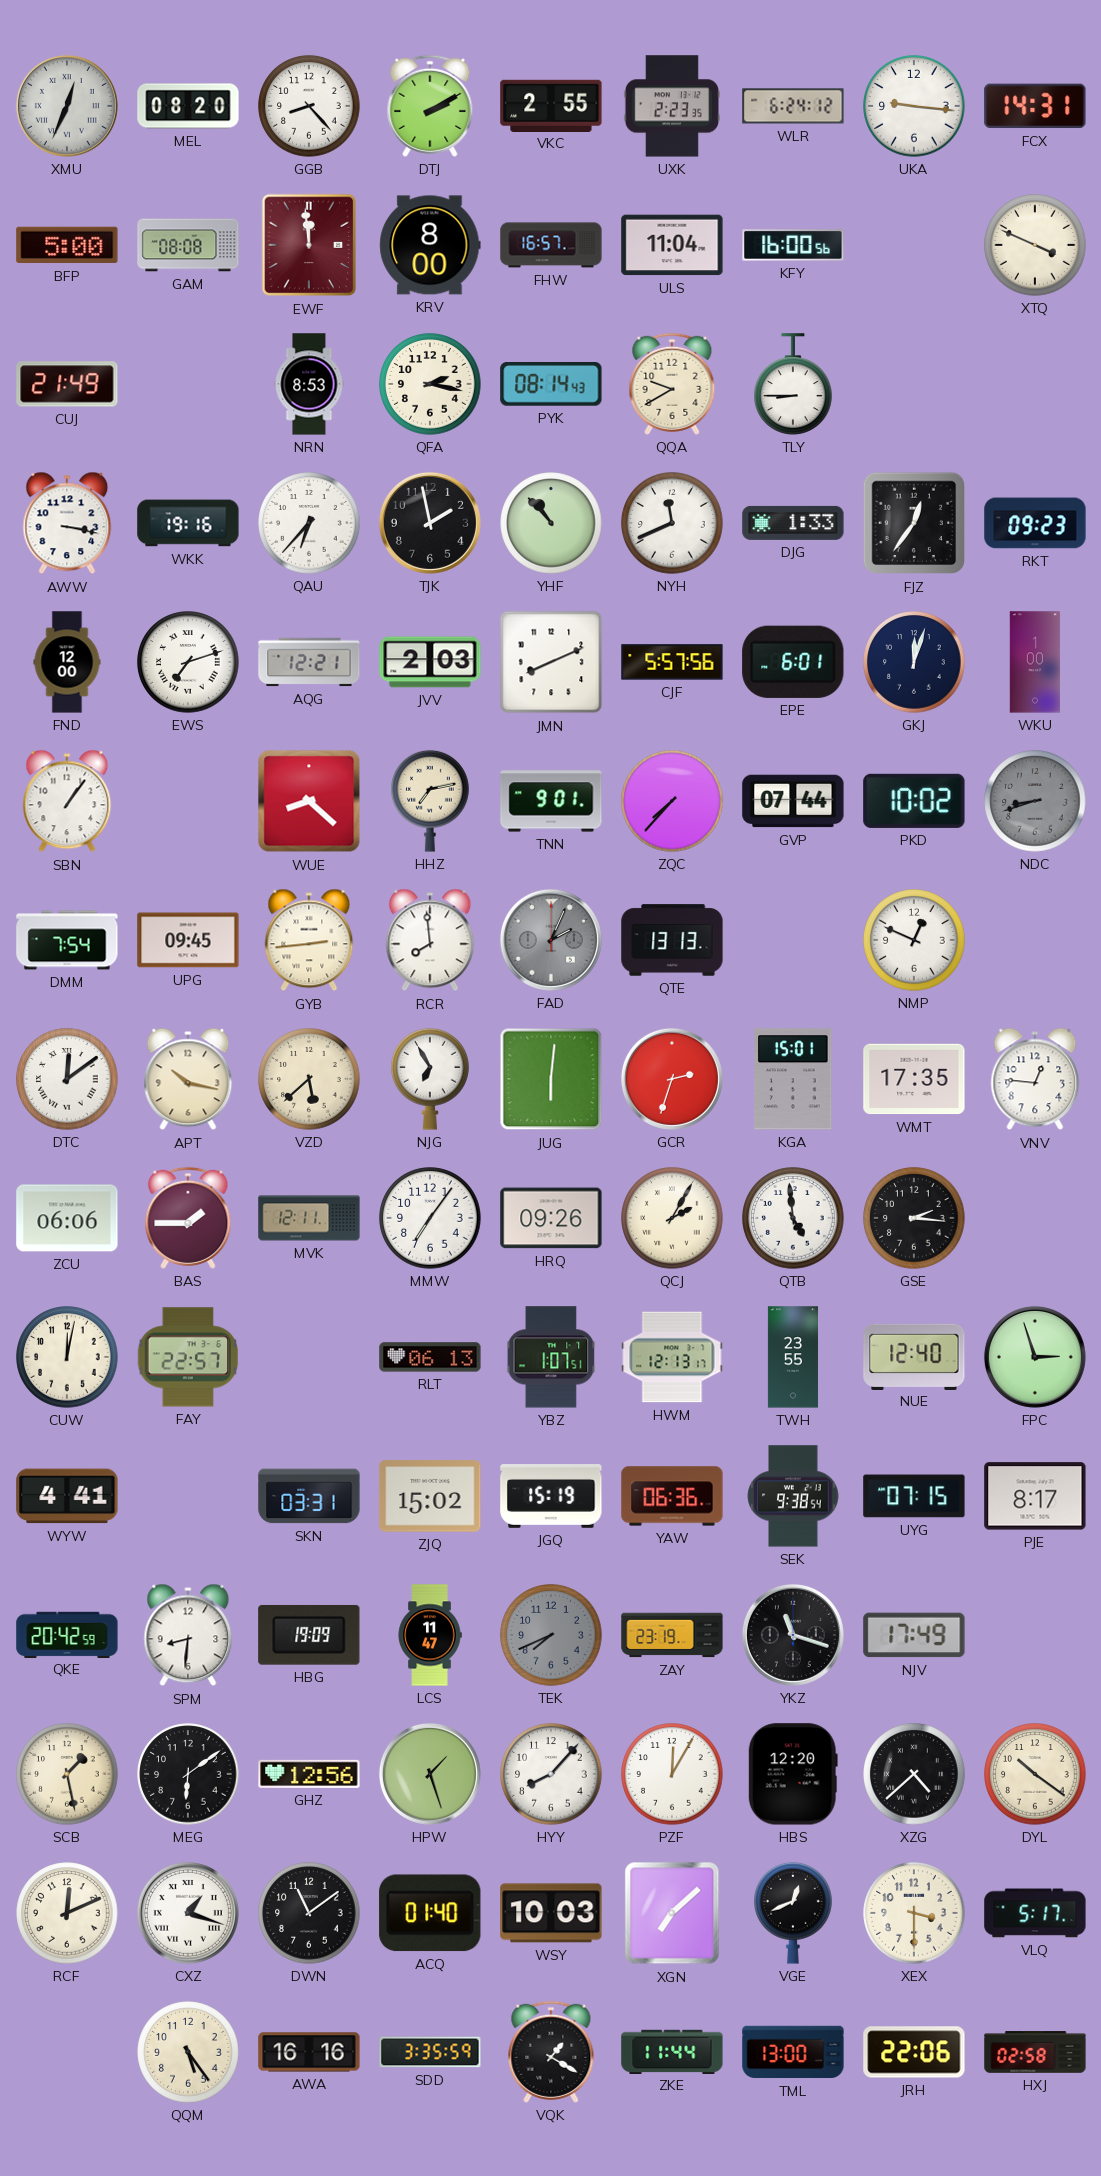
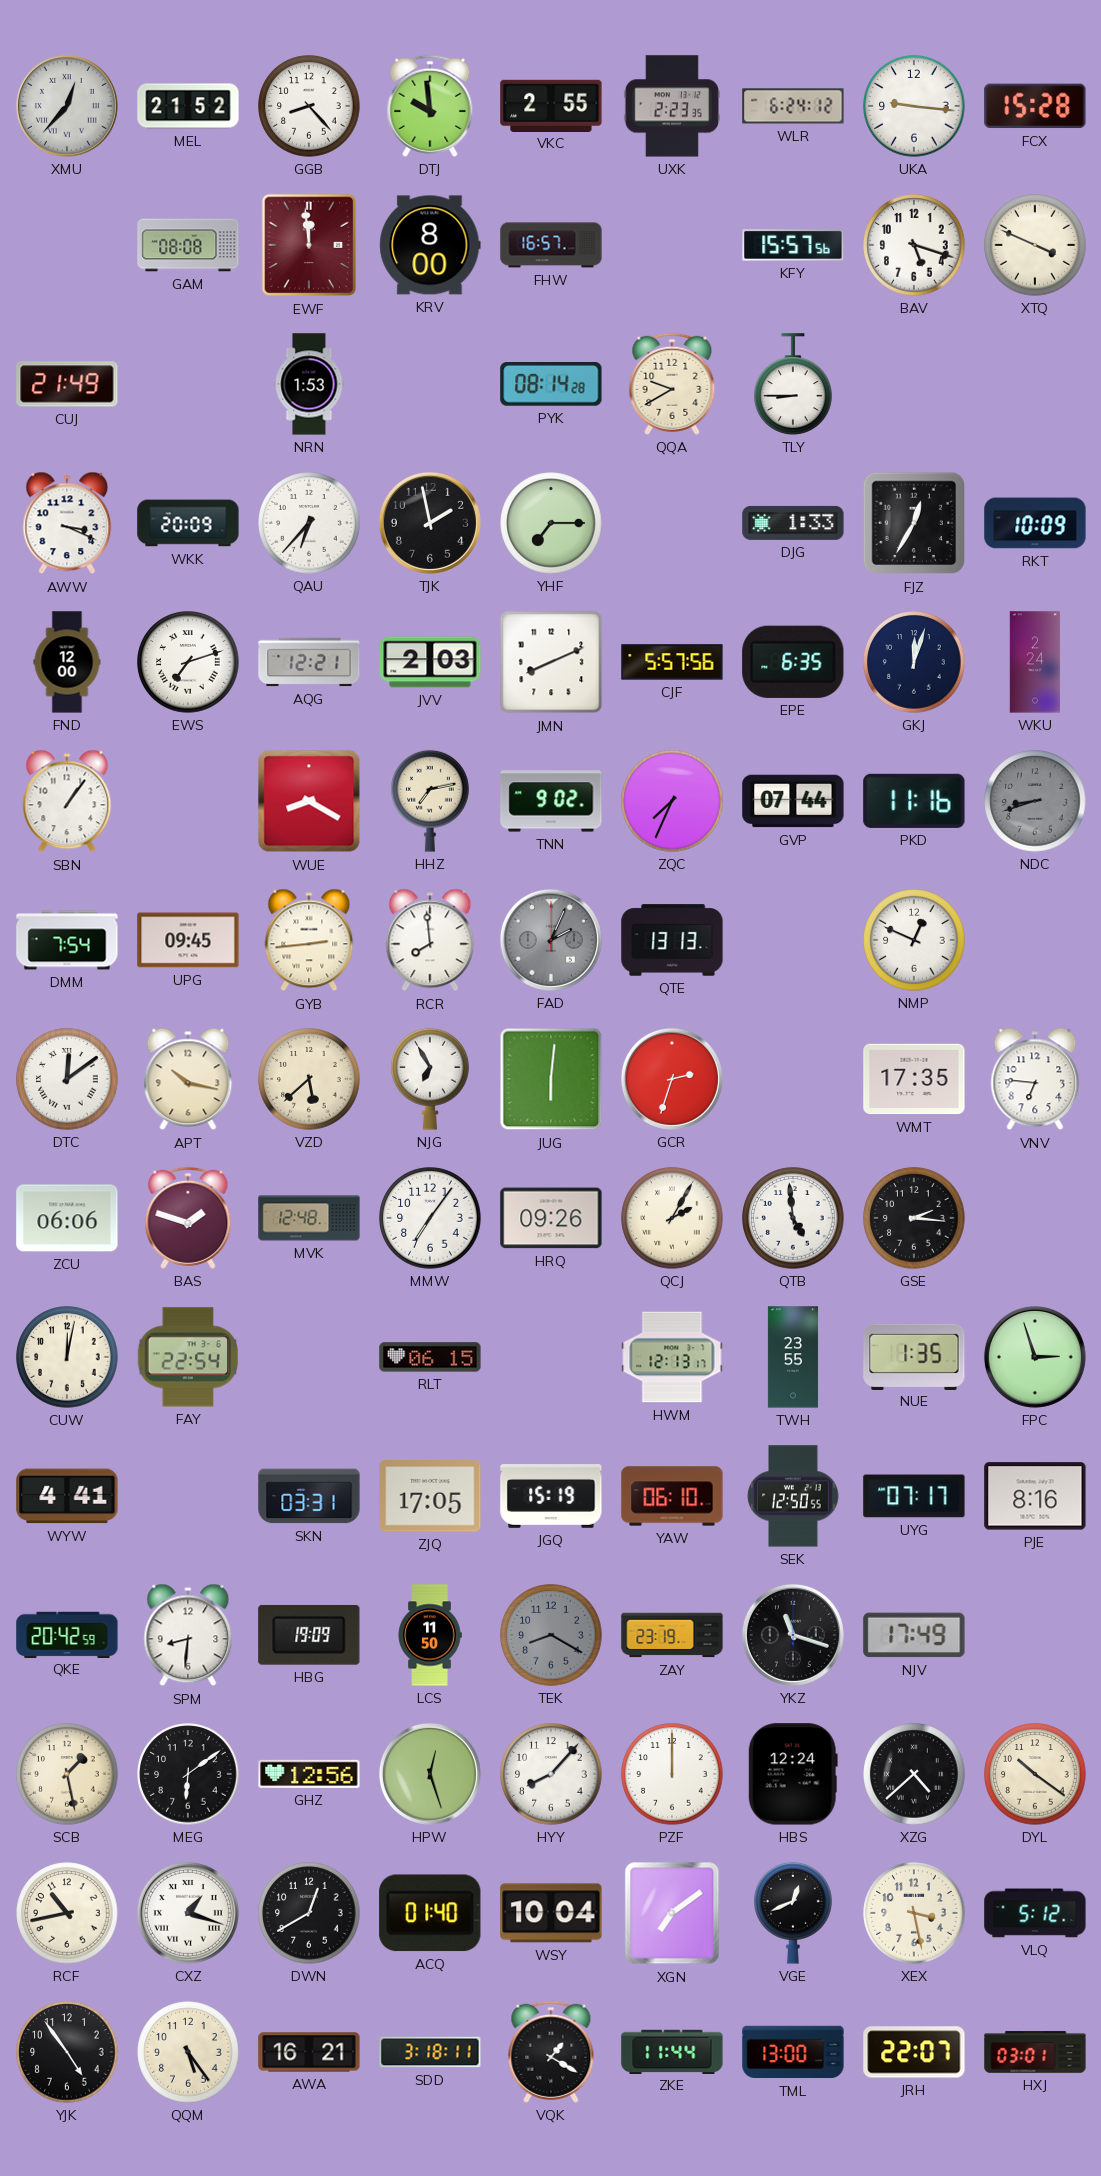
XMU: 12:34 -> 12:37 (67, 106)
MEL: 08:20 -> 21:52 (188, 106)
DTJ: 2:10 -> 9:59 (430, 106)
FCX: 14:31 -> 15:28 (1035, 106)
BFP: 5:00 -> none (67, 245)
ULS: 11:04 -> none (672, 245)
KFY: 16:00 -> 15:57 (793, 245)
BAV: none -> 5:18 (914, 245)
NRN: 8:53 -> 1:53 (309, 384)
QFA: 2:17 -> none (430, 384)
PYK: 08:14:43 -> 08:14:28 (551, 385)
AWW: 3:17 -> 3:19 (67, 523)
WKK: 19:16 -> 20:09 (188, 523)
YHF: 10:53 -> 7:15 (551, 523)
NYH: 11:41 -> none (672, 523)
FJZ: 12:36 -> 12:35 (914, 523)
RKT: 09:23 -> 10:09 (1035, 523)
EPE: 6:01 -> 6:35 (793, 662)
WKU: 1:00 -> 2:24 (1035, 662)
WUE: 8:22 -> 8:20 (309, 801)
TNN: 9:01 -> 9:02 (551, 801)
ZQC: 7:37 -> 7:34 (672, 801)
PKD: 10:02 -> 11:16 (914, 801)
KGA: 15:01 -> none (793, 1079)
VNV: 12:46 -> 6:46 (1035, 1079)
BAS: 1:45 -> 1:48 (188, 1218)
MVK: 12:11 -> 12:48 (309, 1218)
FAY: 22:57 -> 22:54 (188, 1357)
RLT: 06:13 -> 06:15 (430, 1357)
YBZ: 1:07 -> none (551, 1357)
NUE: 12:40 -> 1:35 (914, 1356)
ZJQ: 15:02 -> 17:05 (430, 1496)
YAW: 06:36 -> 06:10 (672, 1496)
SEK: 9:38 -> 12:50 (793, 1496)
UYG: 07:15 -> 07:17 (914, 1496)
PJE: 8:17 -> 8:16 (1035, 1496)
LCS: 11:47 -> 11:50 (430, 1635)
TEK: 7:41 -> 8:20 (551, 1635)
HPW: 1:27 -> 12:27 (430, 1774)
PZF: 12:05 -> 12:00 (672, 1774)
HBS: 12:20 -> 12:24 (793, 1774)
RCF: 12:11 -> 10:43 (67, 1913)
DWN: 11:09 -> 12:40 (309, 1913)
WSY: 10:03 -> 10:04 (551, 1913)
XGN: 7:08 -> 7:09 (672, 1913)
XEX: 3:30 -> 3:28 (914, 1913)
VLQ: 5:17 -> 5:12 (1035, 1913)
YJK: none -> 4:54 (67, 2052)
AWA: 16:16 -> 16:21 (309, 2052)
SDD: 3:35 -> 3:18 (430, 2052)
JRH: 22:06 -> 22:07 (914, 2052)
HXJ: 02:58 -> 03:01 (1035, 2052)
